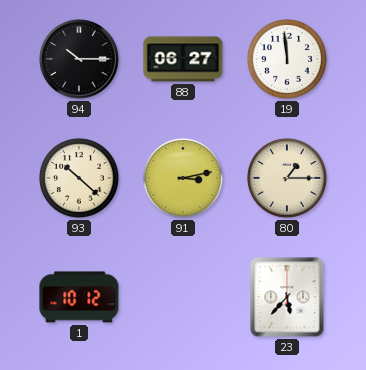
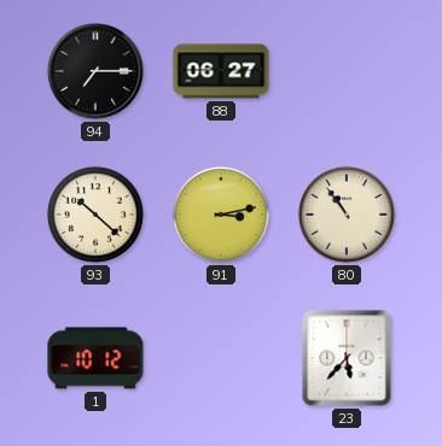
94: 10:15 -> 7:15 (95, 71)
19: 11:59 -> none (287, 59)
80: 1:15 -> 10:54 (347, 215)
